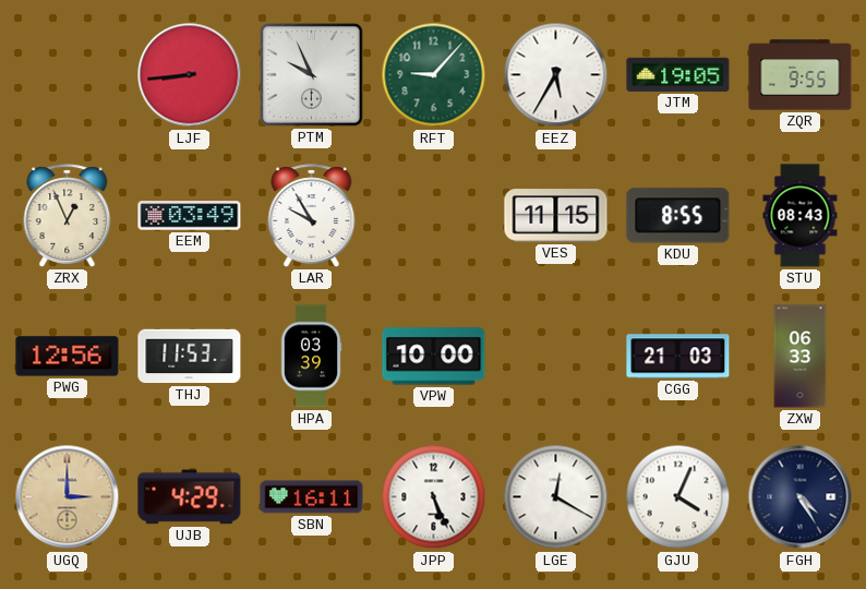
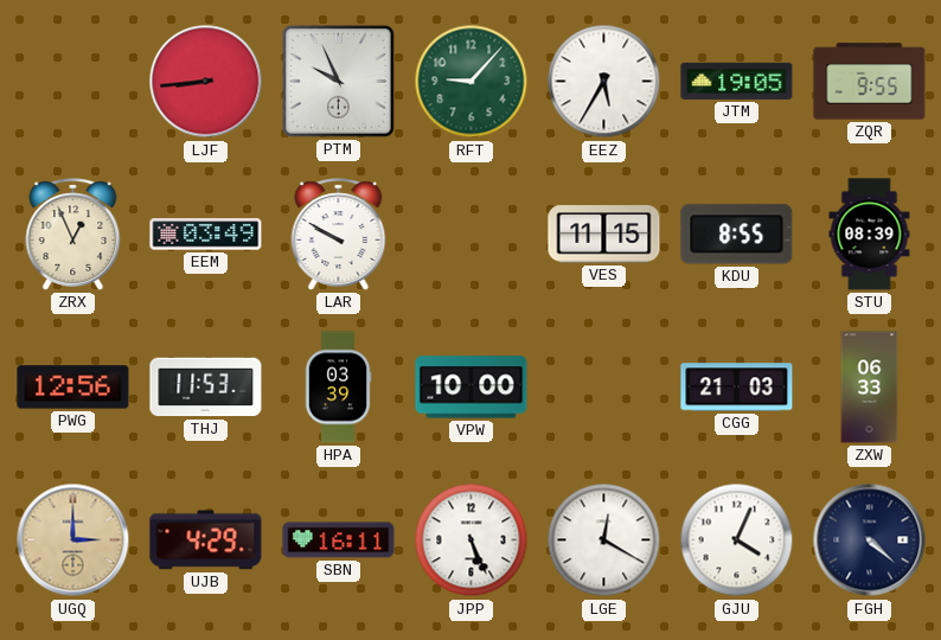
LAR: 9:55 -> 9:50 (339, 235)
STU: 08:43 -> 08:39 (870, 235)
FGH: 4:25 -> 4:22 (870, 540)
